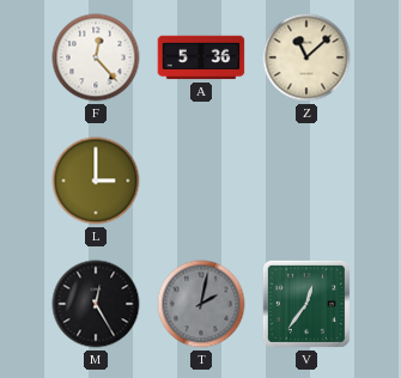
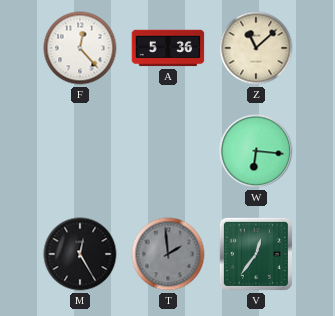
L: 3:00 -> none (96, 181)
W: none -> 6:16 (256, 151)
T: 2:02 -> 1:59 (168, 254)
